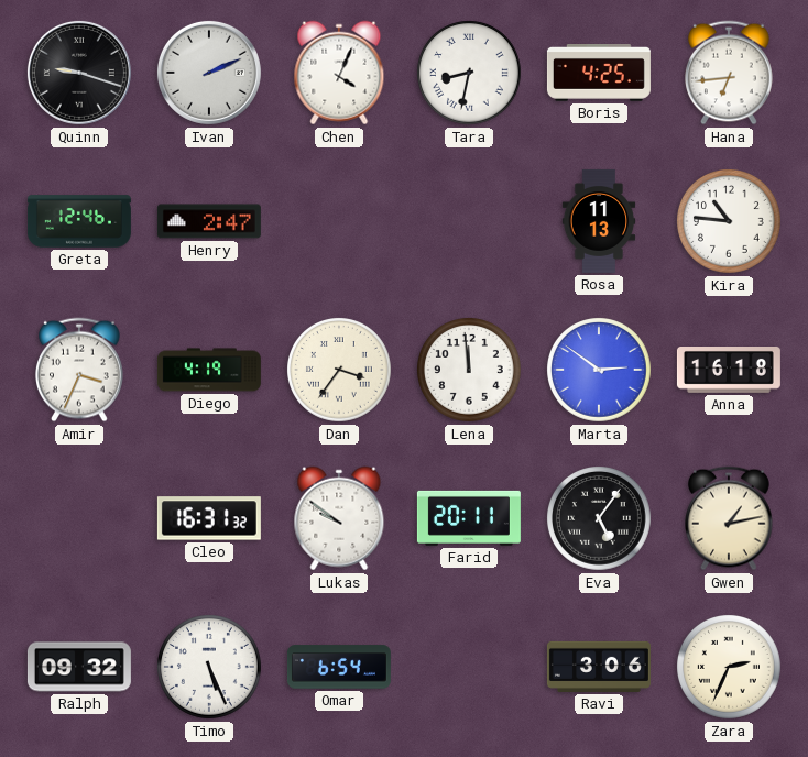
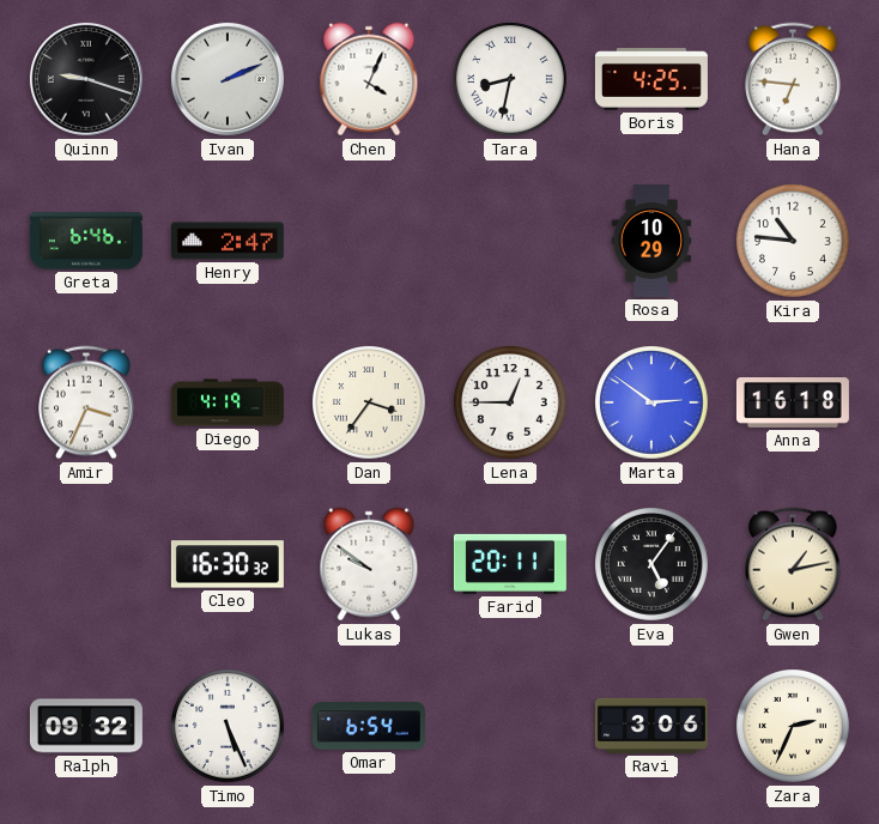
Hana: 6:44 -> 6:46 (794, 79)
Greta: 12:46 -> 6:46 (86, 241)
Rosa: 11:13 -> 10:29 (651, 241)
Lena: 11:59 -> 12:45 (511, 404)
Cleo: 16:31 -> 16:30 (228, 564)
